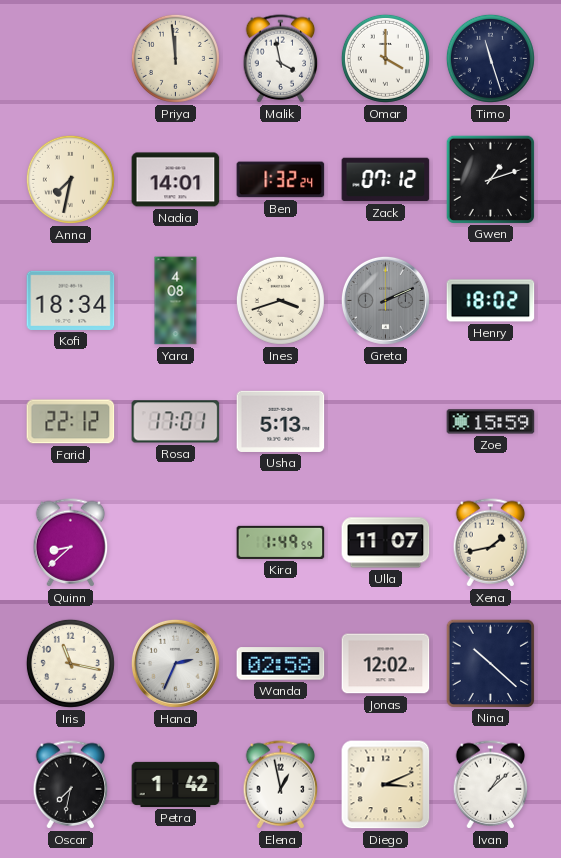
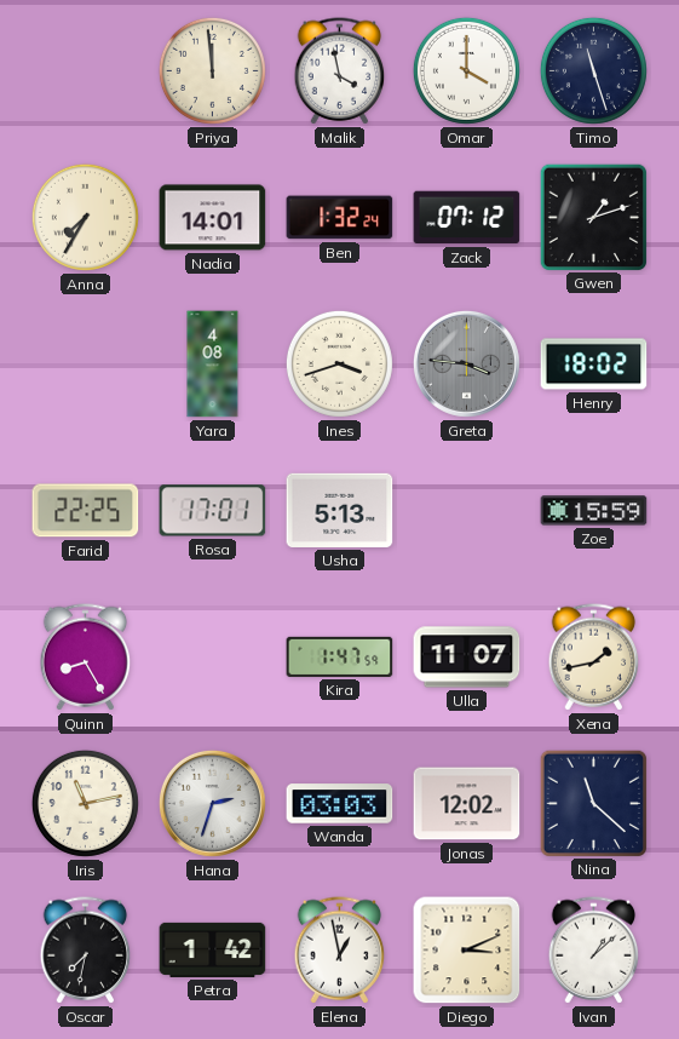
Anna: 7:32 -> 7:35 (85, 217)
Kofi: 18:34 -> none (71, 300)
Greta: 2:11 -> 3:46 (466, 363)
Farid: 22:12 -> 22:25 (86, 511)
Quinn: 8:38 -> 8:25 (86, 658)
Kira: 1:49 -> 1:47 (340, 656)
Iris: 11:17 -> 11:13 (85, 803)
Hana: 2:34 -> 2:33 (212, 803)
Wanda: 02:58 -> 03:03 (340, 804)
Nina: 10:22 -> 11:22 (593, 803)
